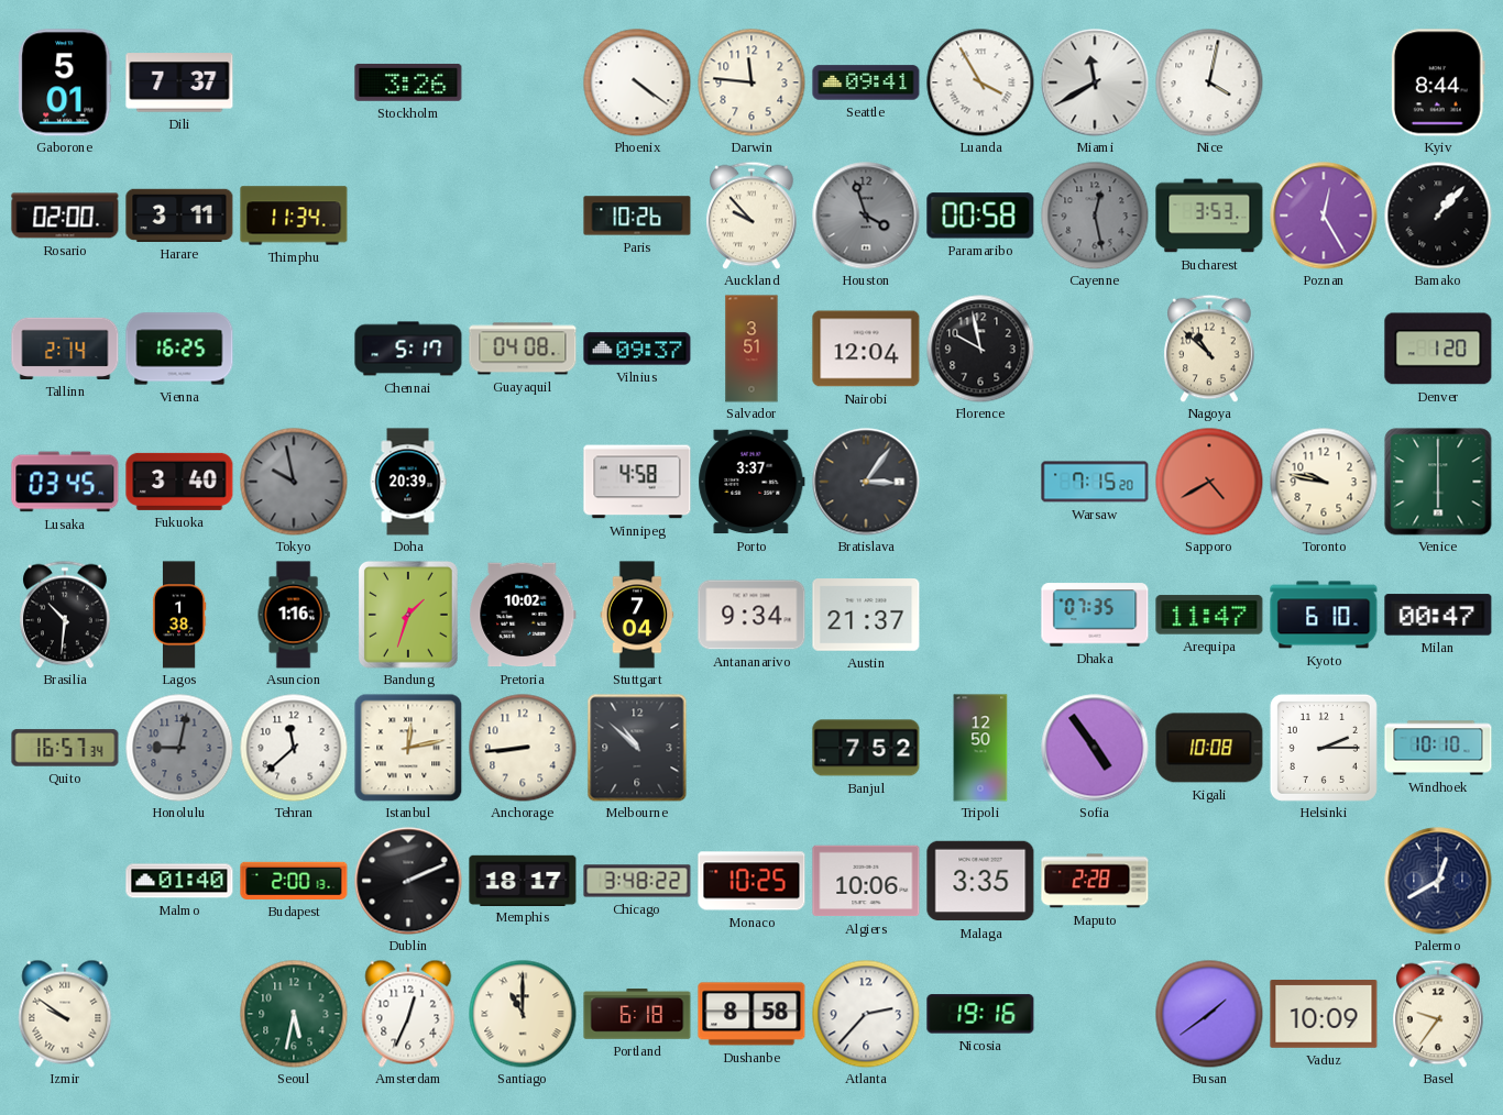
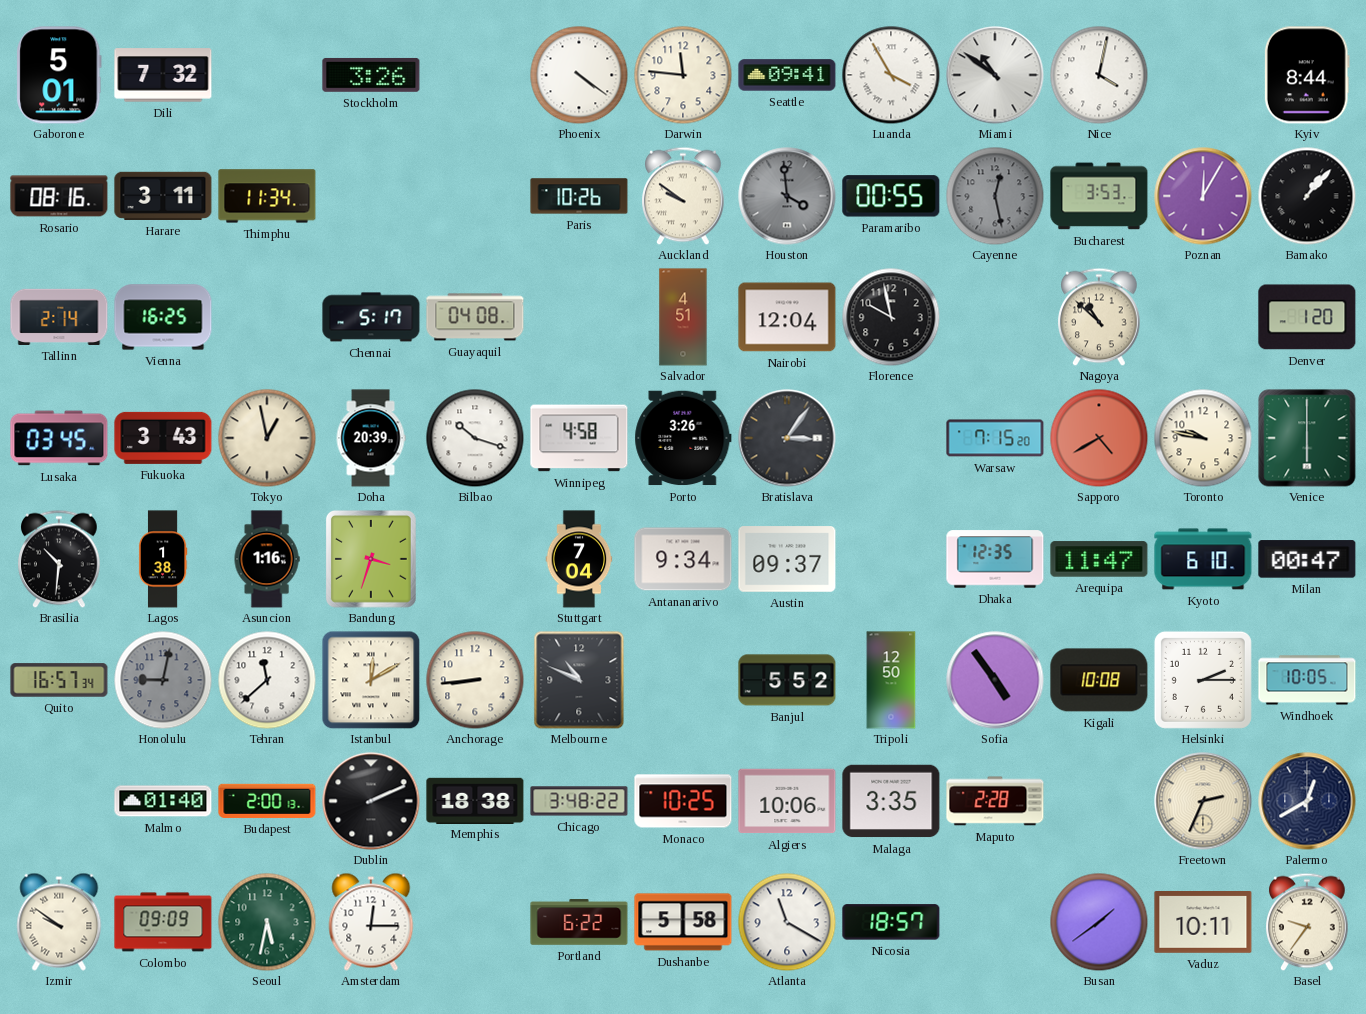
Dili: 7:37 -> 7:32 (163, 75)
Miami: 11:40 -> 10:51 (995, 75)
Rosario: 02:00 -> 08:16 (59, 196)
Auckland: 9:53 -> 9:51 (683, 196)
Houston: 3:57 -> 3:59 (787, 196)
Paramaribo: 00:58 -> 00:55 (891, 196)
Poznan: 12:25 -> 12:05 (1203, 196)
Vilnius: 09:37 -> none (637, 349)
Salvador: 3:51 -> 4:51 (683, 317)
Fukuoka: 3:40 -> 3:43 (163, 438)
Tokyo: 9:58 -> 12:58 (267, 438)
Tokyo dial: grey -> cream (267, 438)
Bilbao: none -> 10:18 (475, 438)
Porto: 3:37 -> 3:26 (683, 438)
Bandung: 1:33 -> 3:33 (371, 559)
Pretoria: 10:02 -> none (523, 615)
Austin: 21:37 -> 09:37 (787, 559)
Dhaka: 07:35 -> 12:35 (995, 559)
Istanbul: 12:13 -> 12:10 (371, 680)
Melbourne: 10:52 -> 10:49 (579, 680)
Banjul: 7:52 -> 5:52 (787, 680)
Windhoek: 10:10 -> 10:05 (1307, 680)
Memphis: 18:17 -> 18:38 (475, 800)
Freetown: none -> 2:34 (1203, 801)
Colombo: none -> 09:09 (163, 922)
Amsterdam: 12:34 -> 12:15 (371, 922)
Santiago: 11:00 -> none (523, 1014)
Portland: 6:18 -> 6:22 (579, 922)
Dushanbe: 8:58 -> 5:58 (683, 922)
Atlanta: 2:37 -> 11:20 (787, 922)
Nicosia: 19:16 -> 18:57 (891, 922)
Vaduz: 10:09 -> 10:11 (1203, 923)
